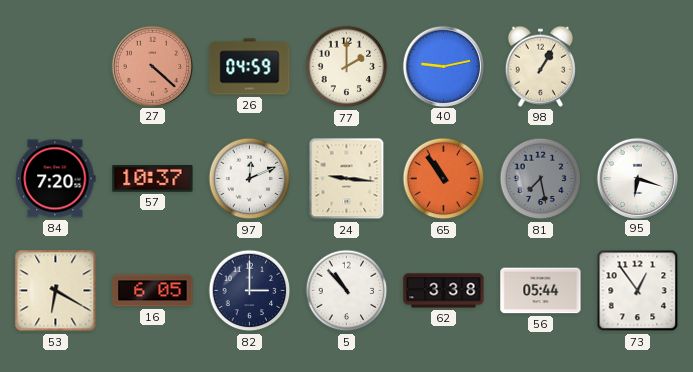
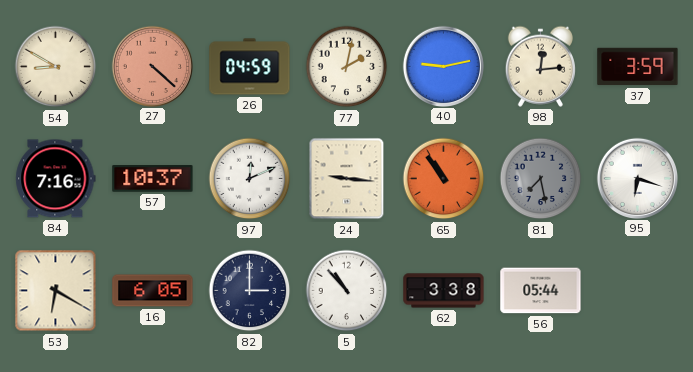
54: none -> 8:50 (56, 67)
77: 2:00 -> 2:02 (347, 67)
98: 1:05 -> 12:14 (540, 66)
37: none -> 3:59 (638, 67)
84: 7:20 -> 7:16 (56, 179)
73: 12:54 -> none (638, 291)
